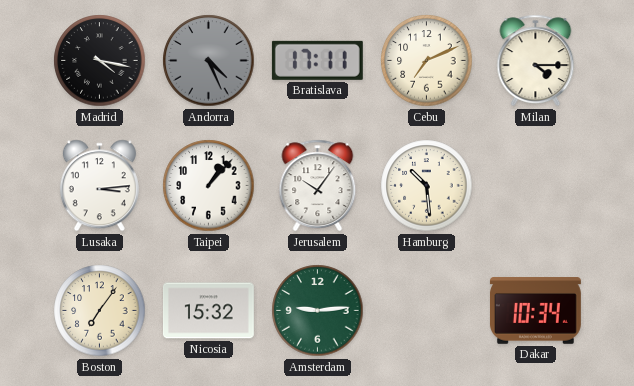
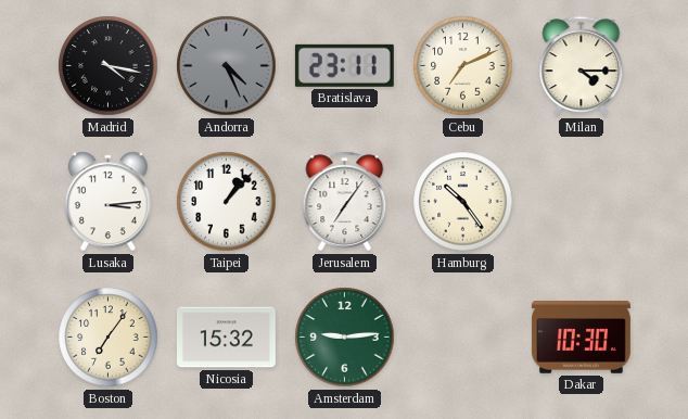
Bratislava: 17:11 -> 23:11 (344, 65)
Jerusalem: 10:06 -> 7:06 (345, 202)
Hamburg: 10:29 -> 10:24 (463, 202)
Dakar: 10:34 -> 10:30 (581, 338)
